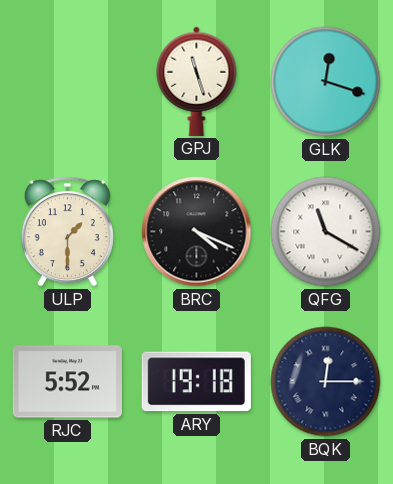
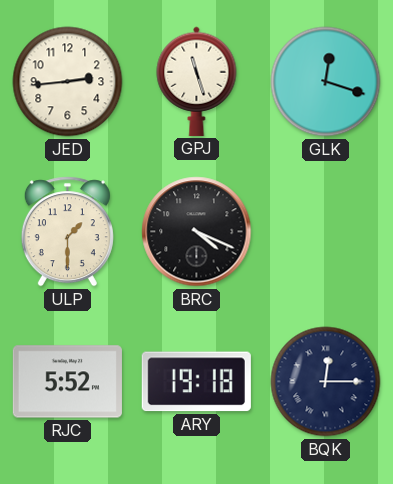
JED: none -> 2:44 (68, 82)
QFG: 11:20 -> none (326, 232)
